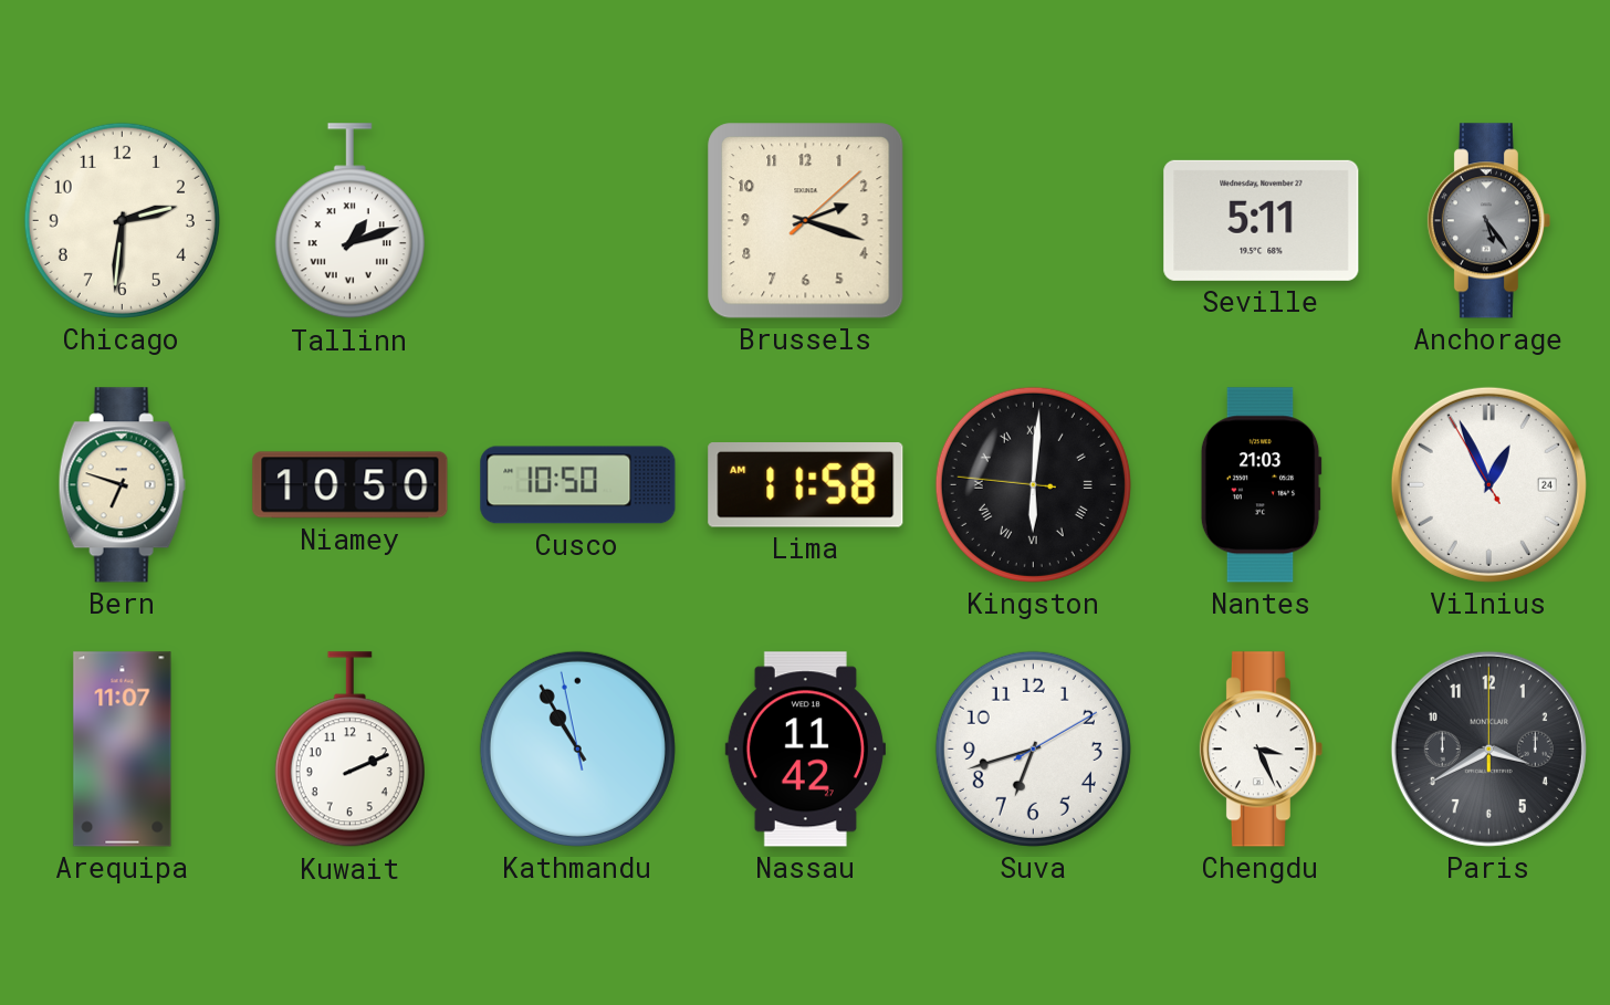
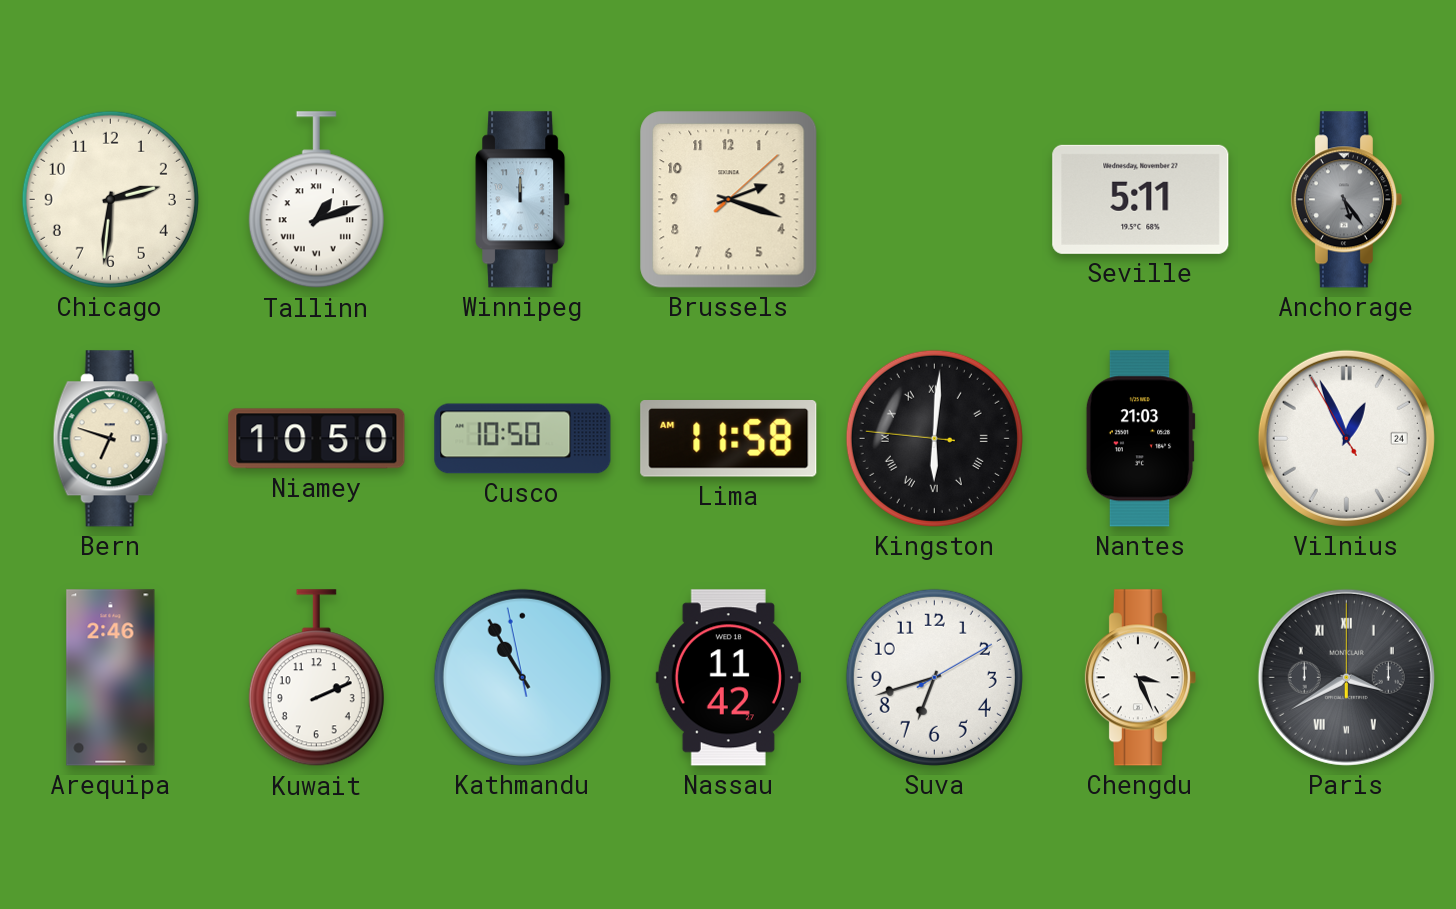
Winnipeg: none -> 12:00 (523, 200)
Arequipa: 11:07 -> 2:46 (111, 678)
Paris numerals: Arabic -> Roman (1346, 677)
